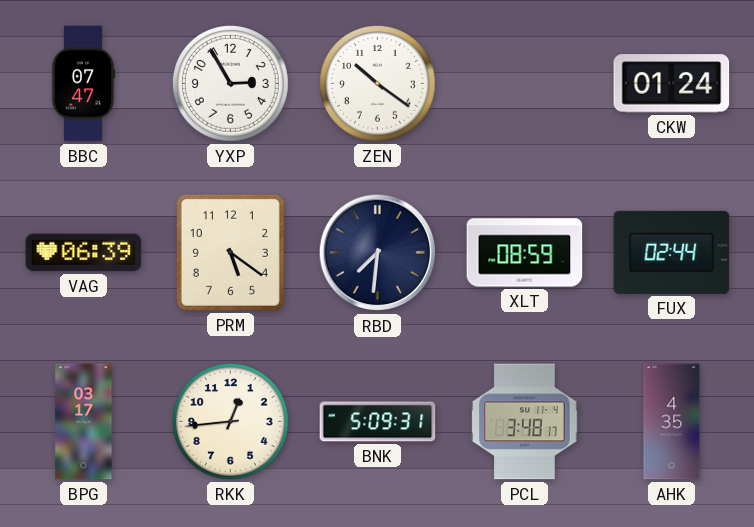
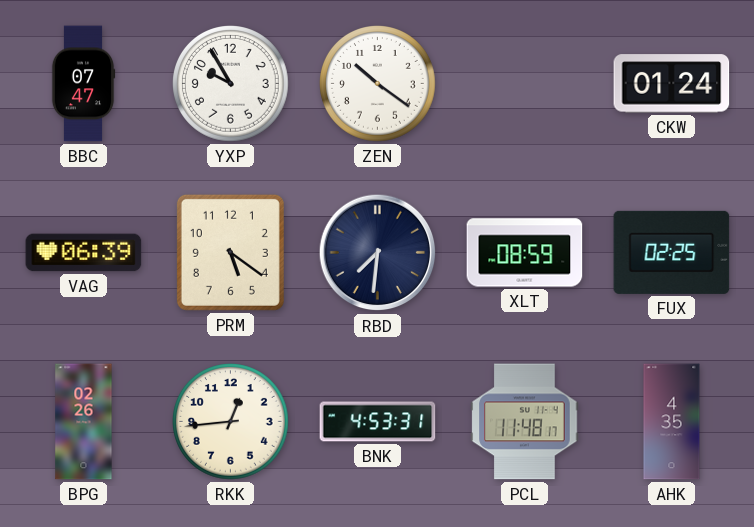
YXP: 2:55 -> 9:55 (231, 84)
FUX: 02:44 -> 02:25 (672, 252)
BPG: 03:17 -> 02:26 (84, 422)
BNK: 5:09 -> 4:53 (378, 422)
PCL: 3:48 -> 11:48 (525, 422)
